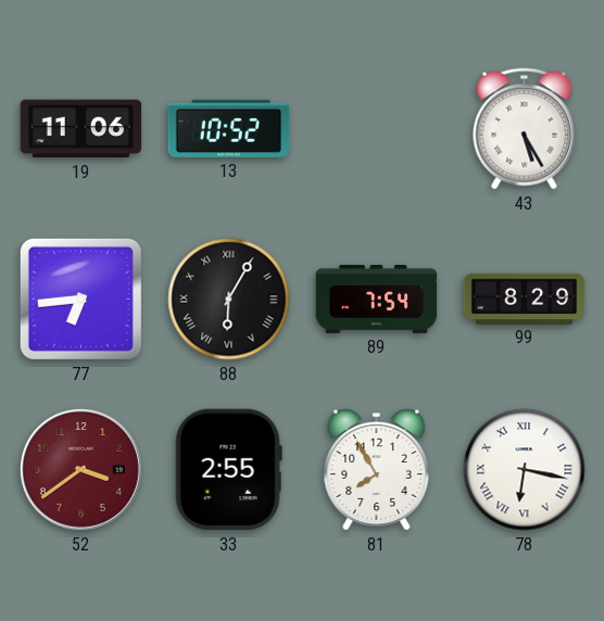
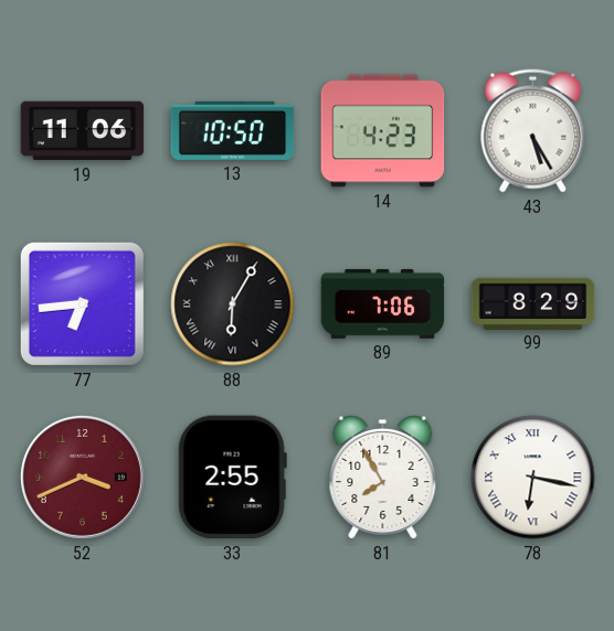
13: 10:52 -> 10:50 (233, 130)
14: none -> 4:23 (383, 131)
89: 7:54 -> 7:06 (383, 303)
52: 3:39 -> 3:41 (82, 477)
